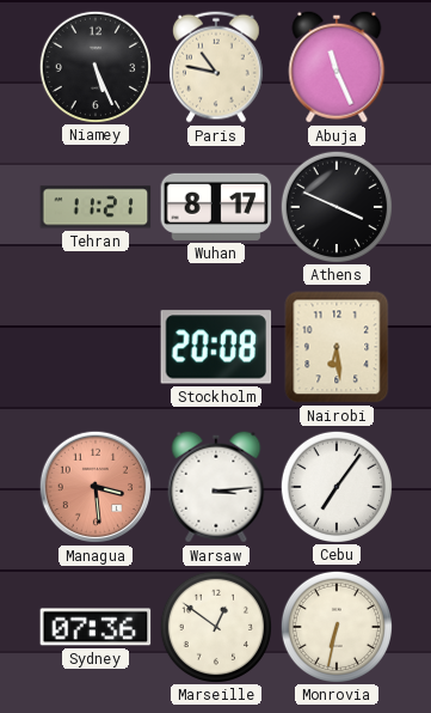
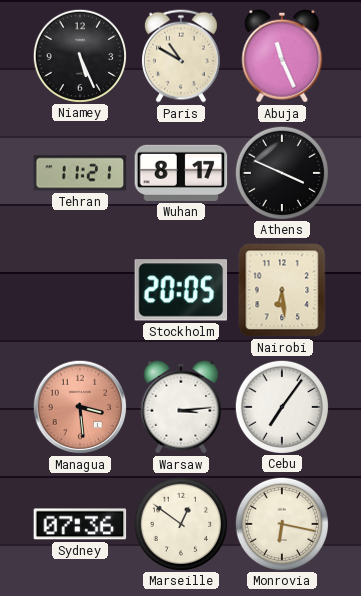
Paris: 10:47 -> 10:50 (181, 56)
Stockholm: 20:08 -> 20:05 (181, 290)
Monrovia: 6:32 -> 6:17 (281, 523)
